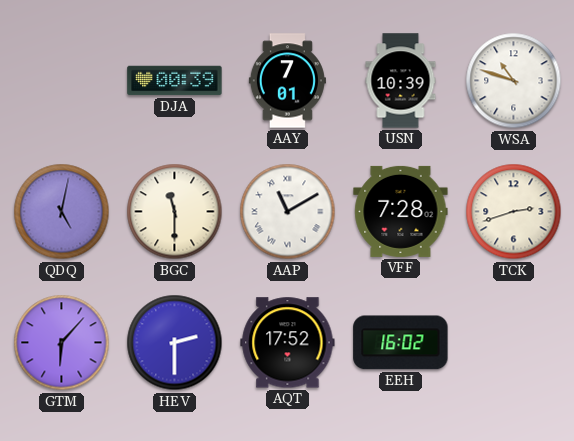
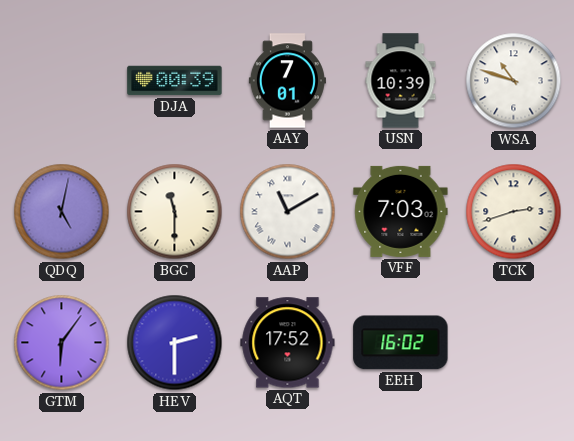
VFF: 7:28 -> 7:03 (401, 211)
GTM: 6:07 -> 6:06 (62, 343)
